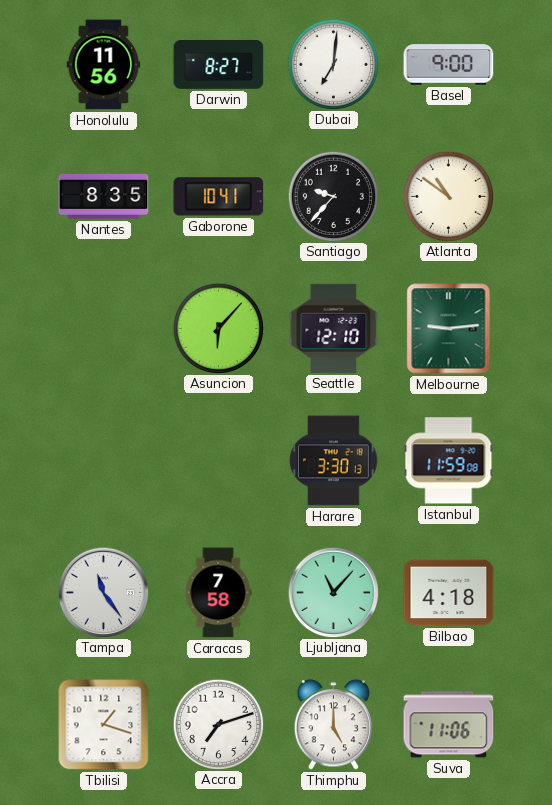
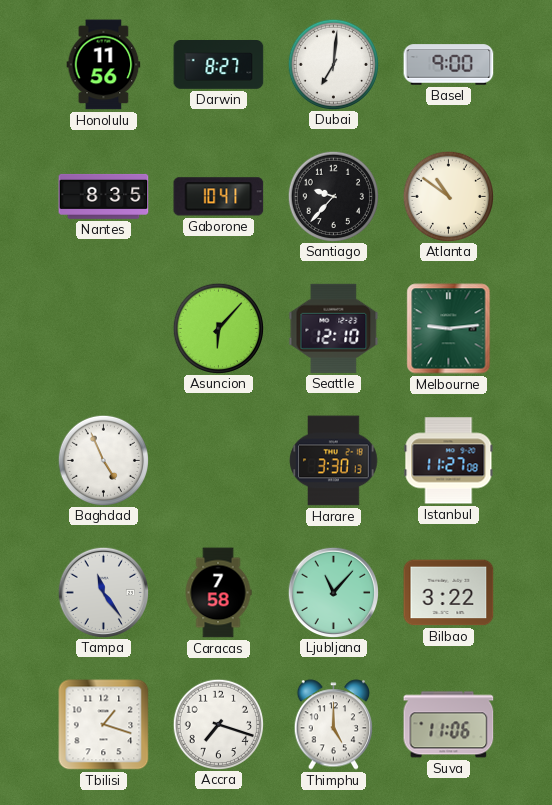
Baghdad: none -> 4:56 (103, 460)
Istanbul: 11:59 -> 11:27 (449, 461)
Bilbao: 4:18 -> 3:22 (449, 593)
Accra: 7:12 -> 7:18 (218, 724)
